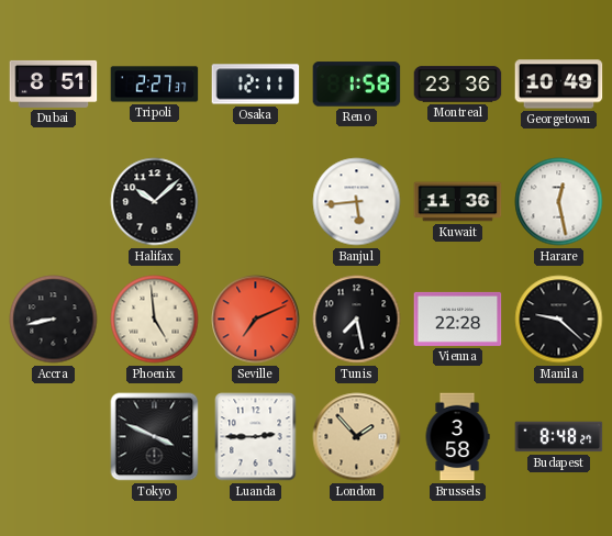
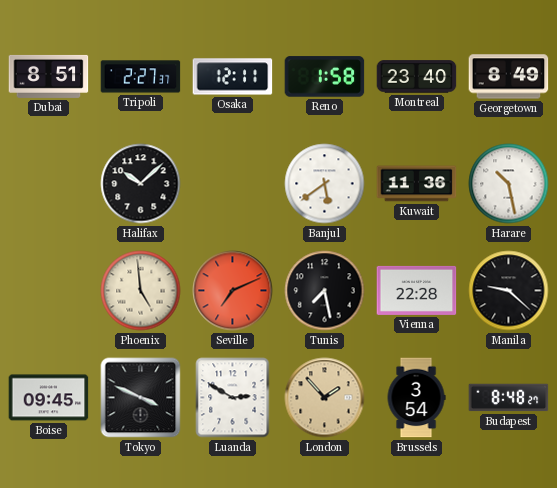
Montreal: 23:36 -> 23:40 (417, 77)
Georgetown: 10:49 -> 8:49 (509, 77)
Banjul: 5:44 -> 5:39 (325, 184)
Harare: 12:28 -> 10:28 (509, 184)
Accra: 8:43 -> none (54, 320)
Boise: none -> 09:45 (49, 398)
Luanda: 2:45 -> 2:50 (233, 398)
Brussels: 3:58 -> 3:54 (416, 398)
